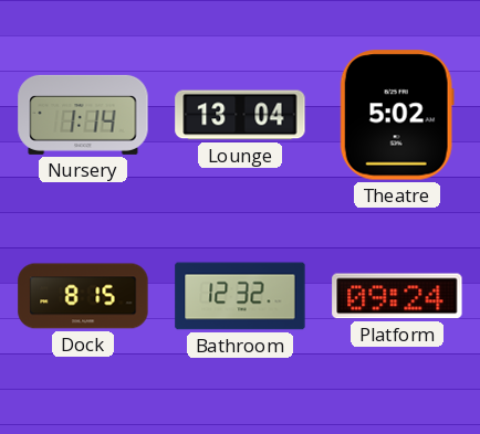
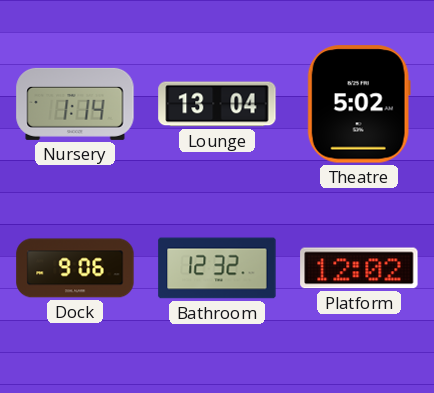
Dock: 8:15 -> 9:06 (75, 268)
Platform: 09:24 -> 12:02 (359, 268)
